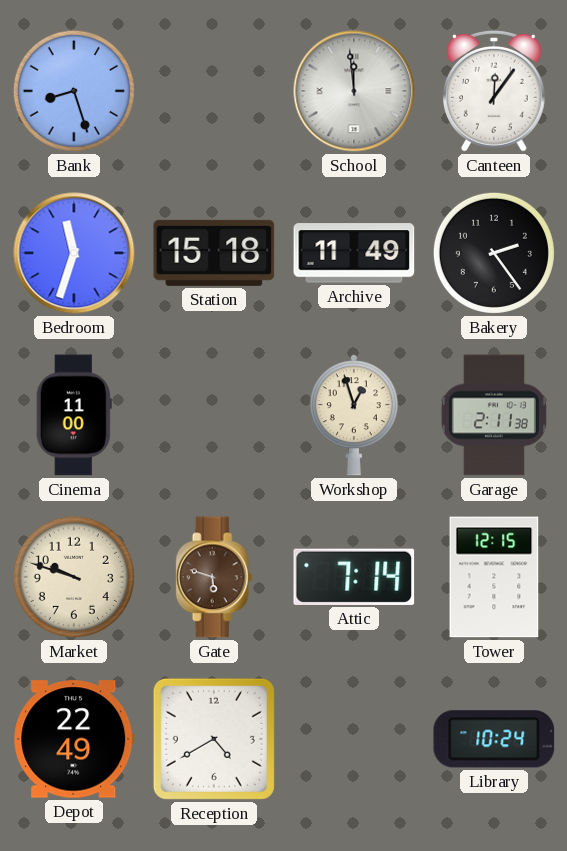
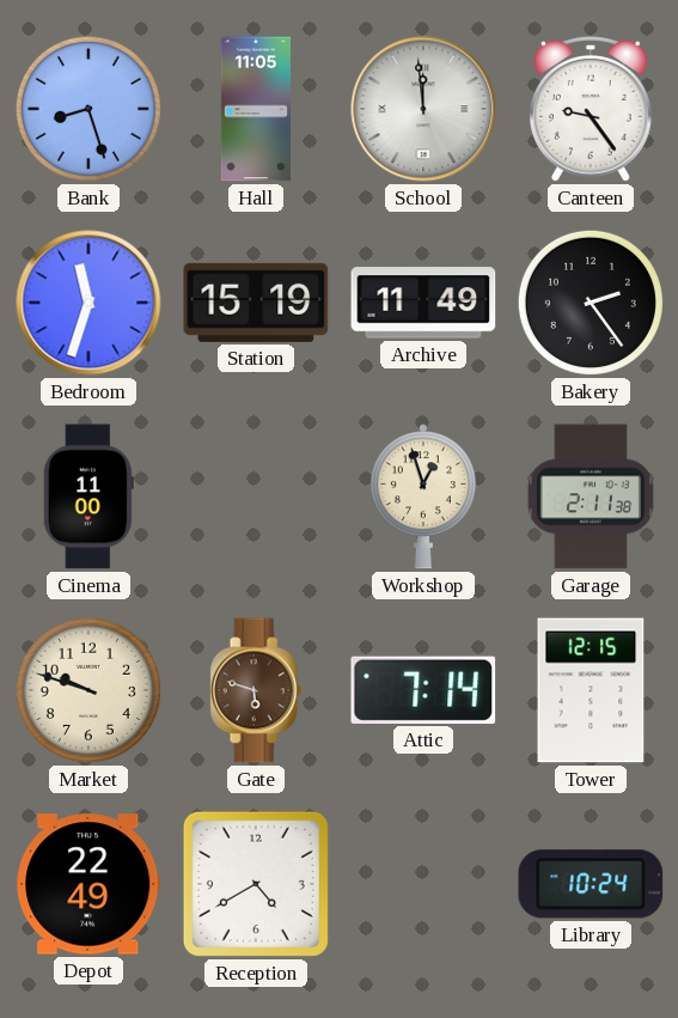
Hall: none -> 11:05 (256, 109)
Canteen: 12:06 -> 9:24 (591, 110)
Station: 15:18 -> 15:19 (256, 303)
